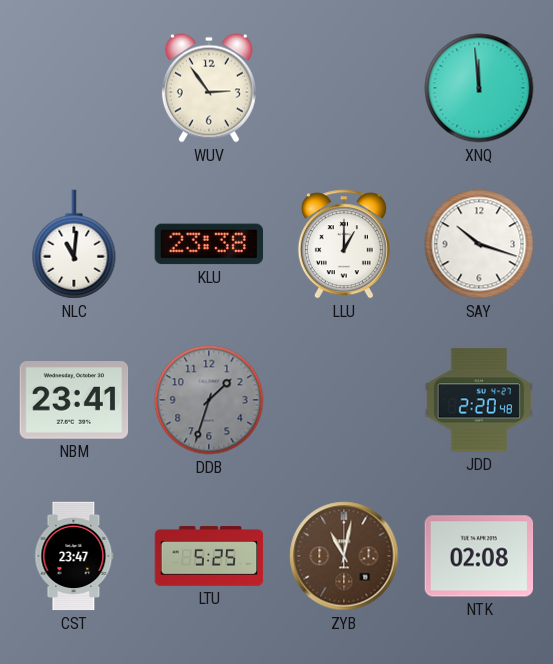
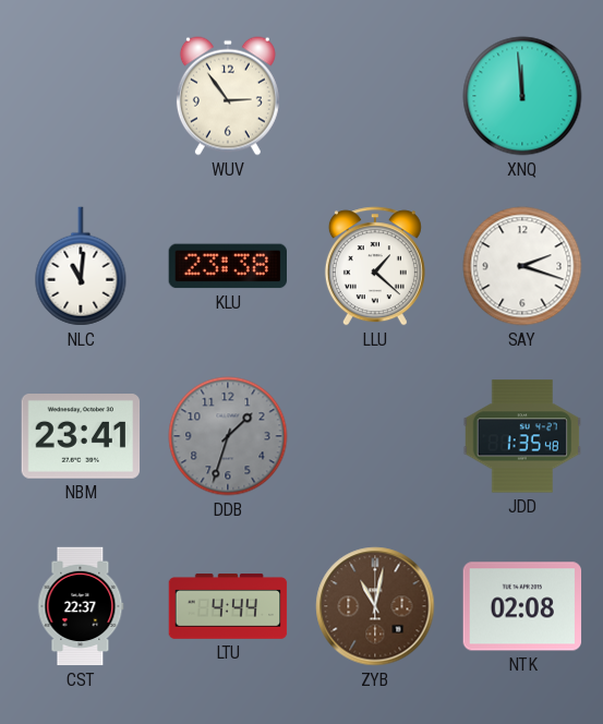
LLU: 1:00 -> 1:22 (375, 266)
SAY: 10:18 -> 2:18 (522, 266)
JDD: 2:20 -> 1:35 (522, 436)
CST: 23:47 -> 22:37 (81, 606)
LTU: 5:25 -> 4:44 (228, 606)
